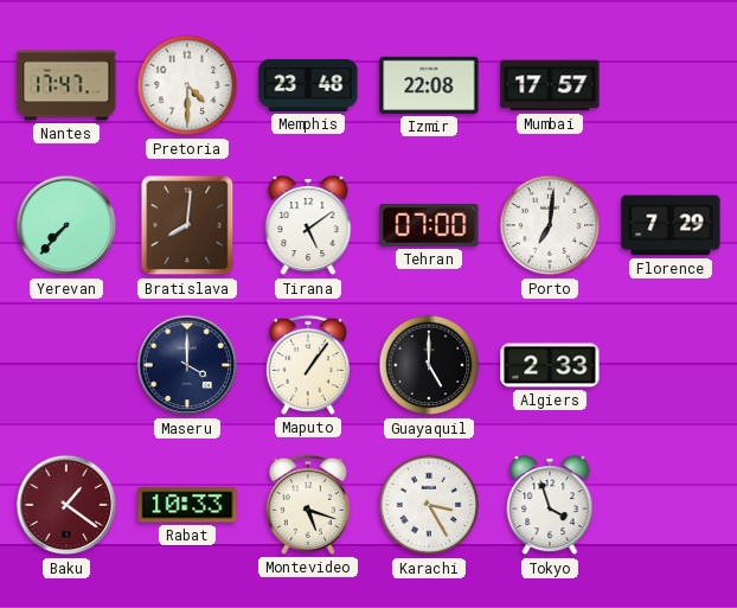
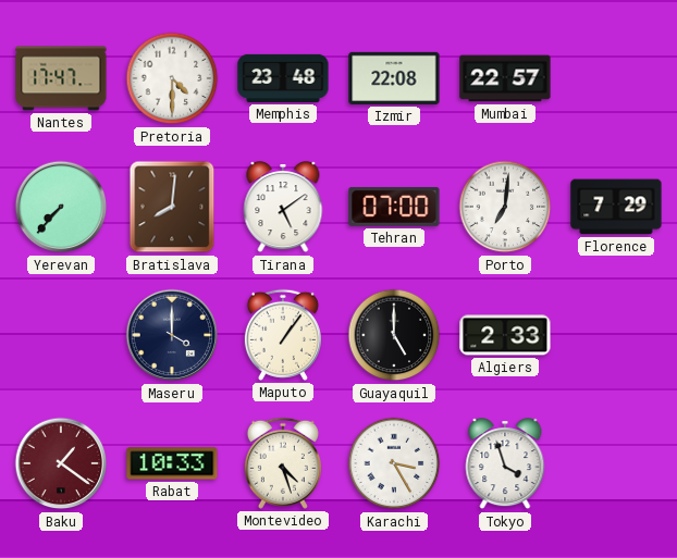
Mumbai: 17:57 -> 22:57 (505, 78)
Montevideo: 5:18 -> 4:27 (283, 463)
